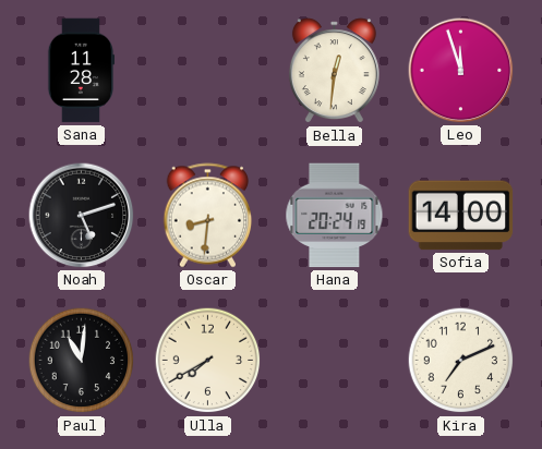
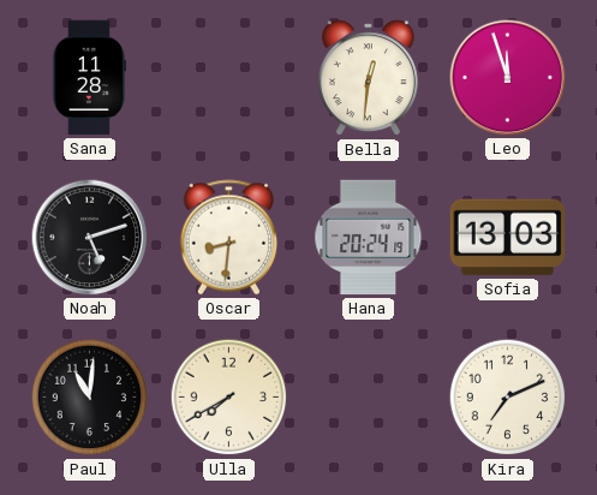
Sofia: 14:00 -> 13:03 (508, 238)
